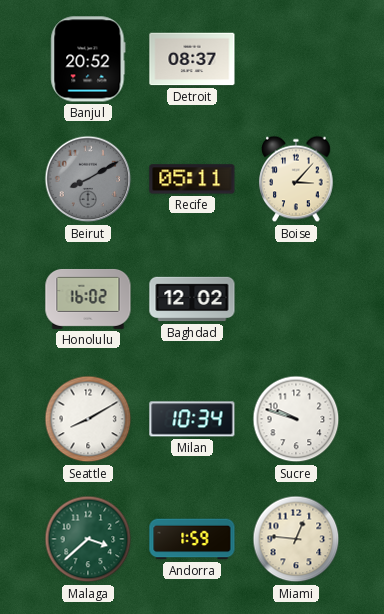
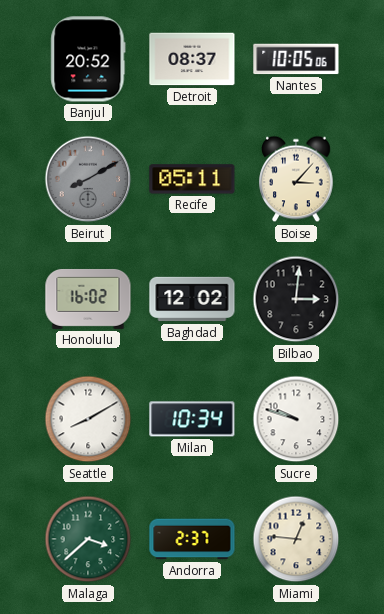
Nantes: none -> 10:05 (296, 59)
Bilbao: none -> 3:01 (296, 299)
Andorra: 1:59 -> 2:37 (192, 539)
